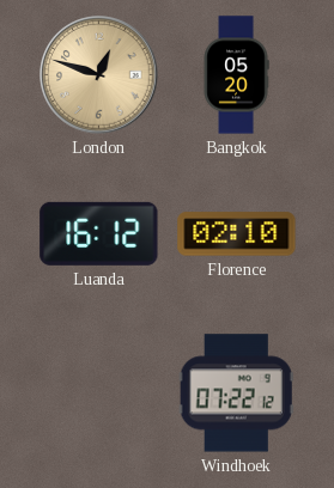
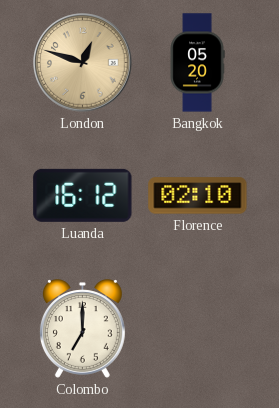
Colombo: none -> 7:00 (82, 329)
Windhoek: 07:22 -> none (236, 394)
